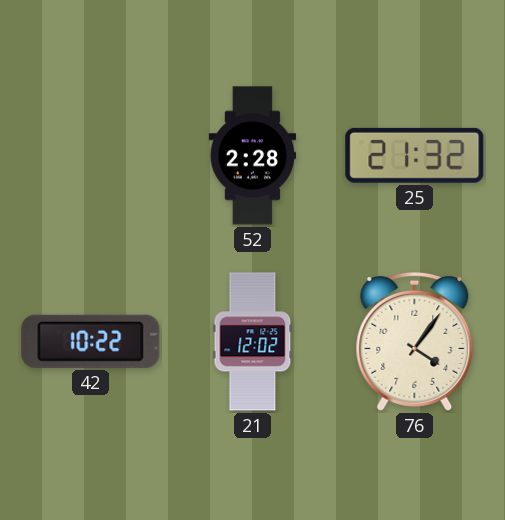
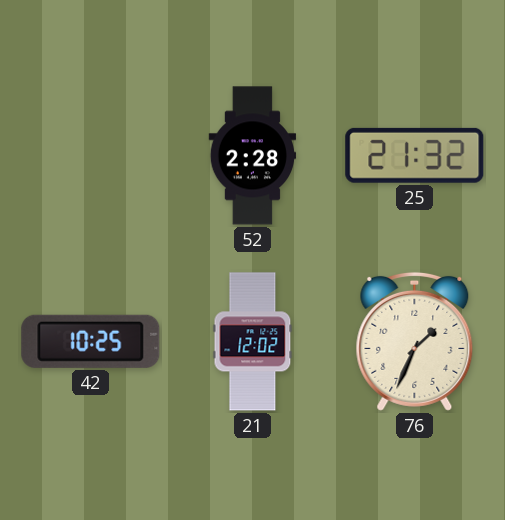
42: 10:22 -> 10:25 (91, 341)
76: 4:06 -> 1:34 (415, 341)
